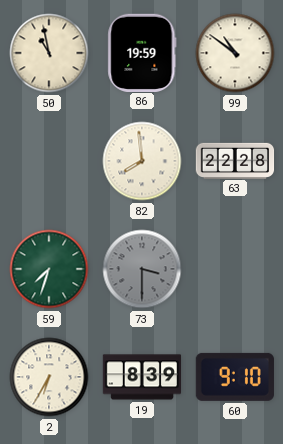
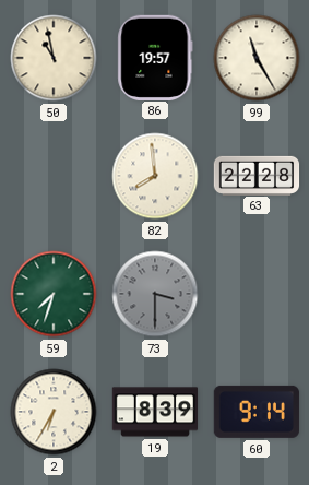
86: 19:59 -> 19:57 (155, 57)
99: 10:51 -> 11:25 (257, 58)
60: 9:10 -> 9:14 (257, 412)
